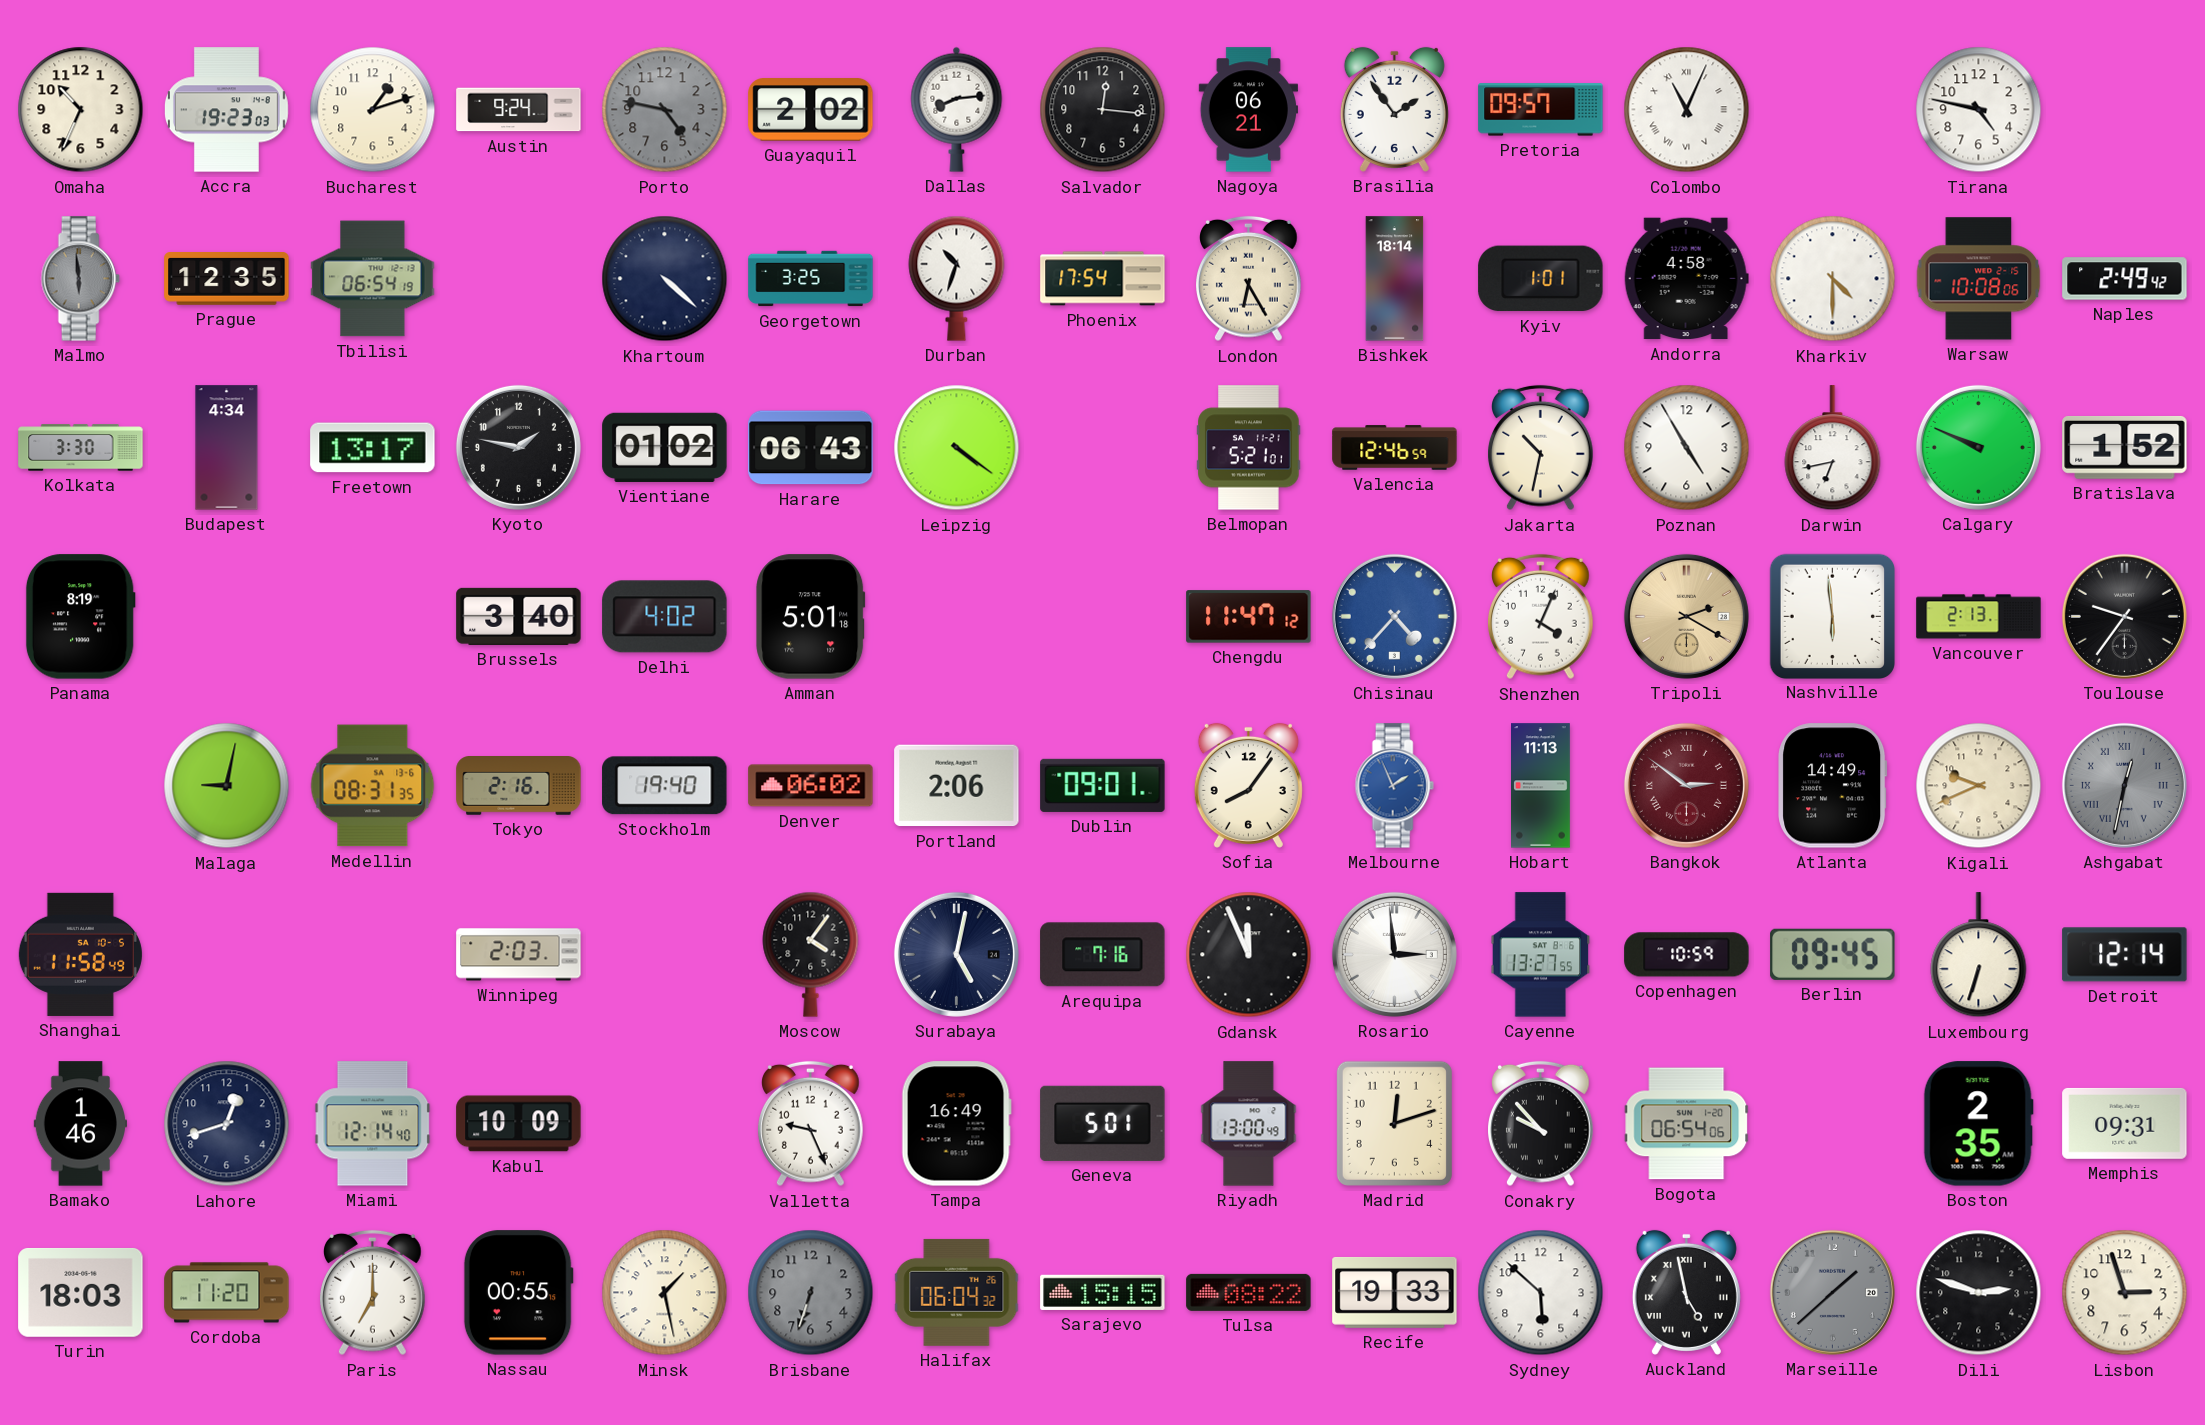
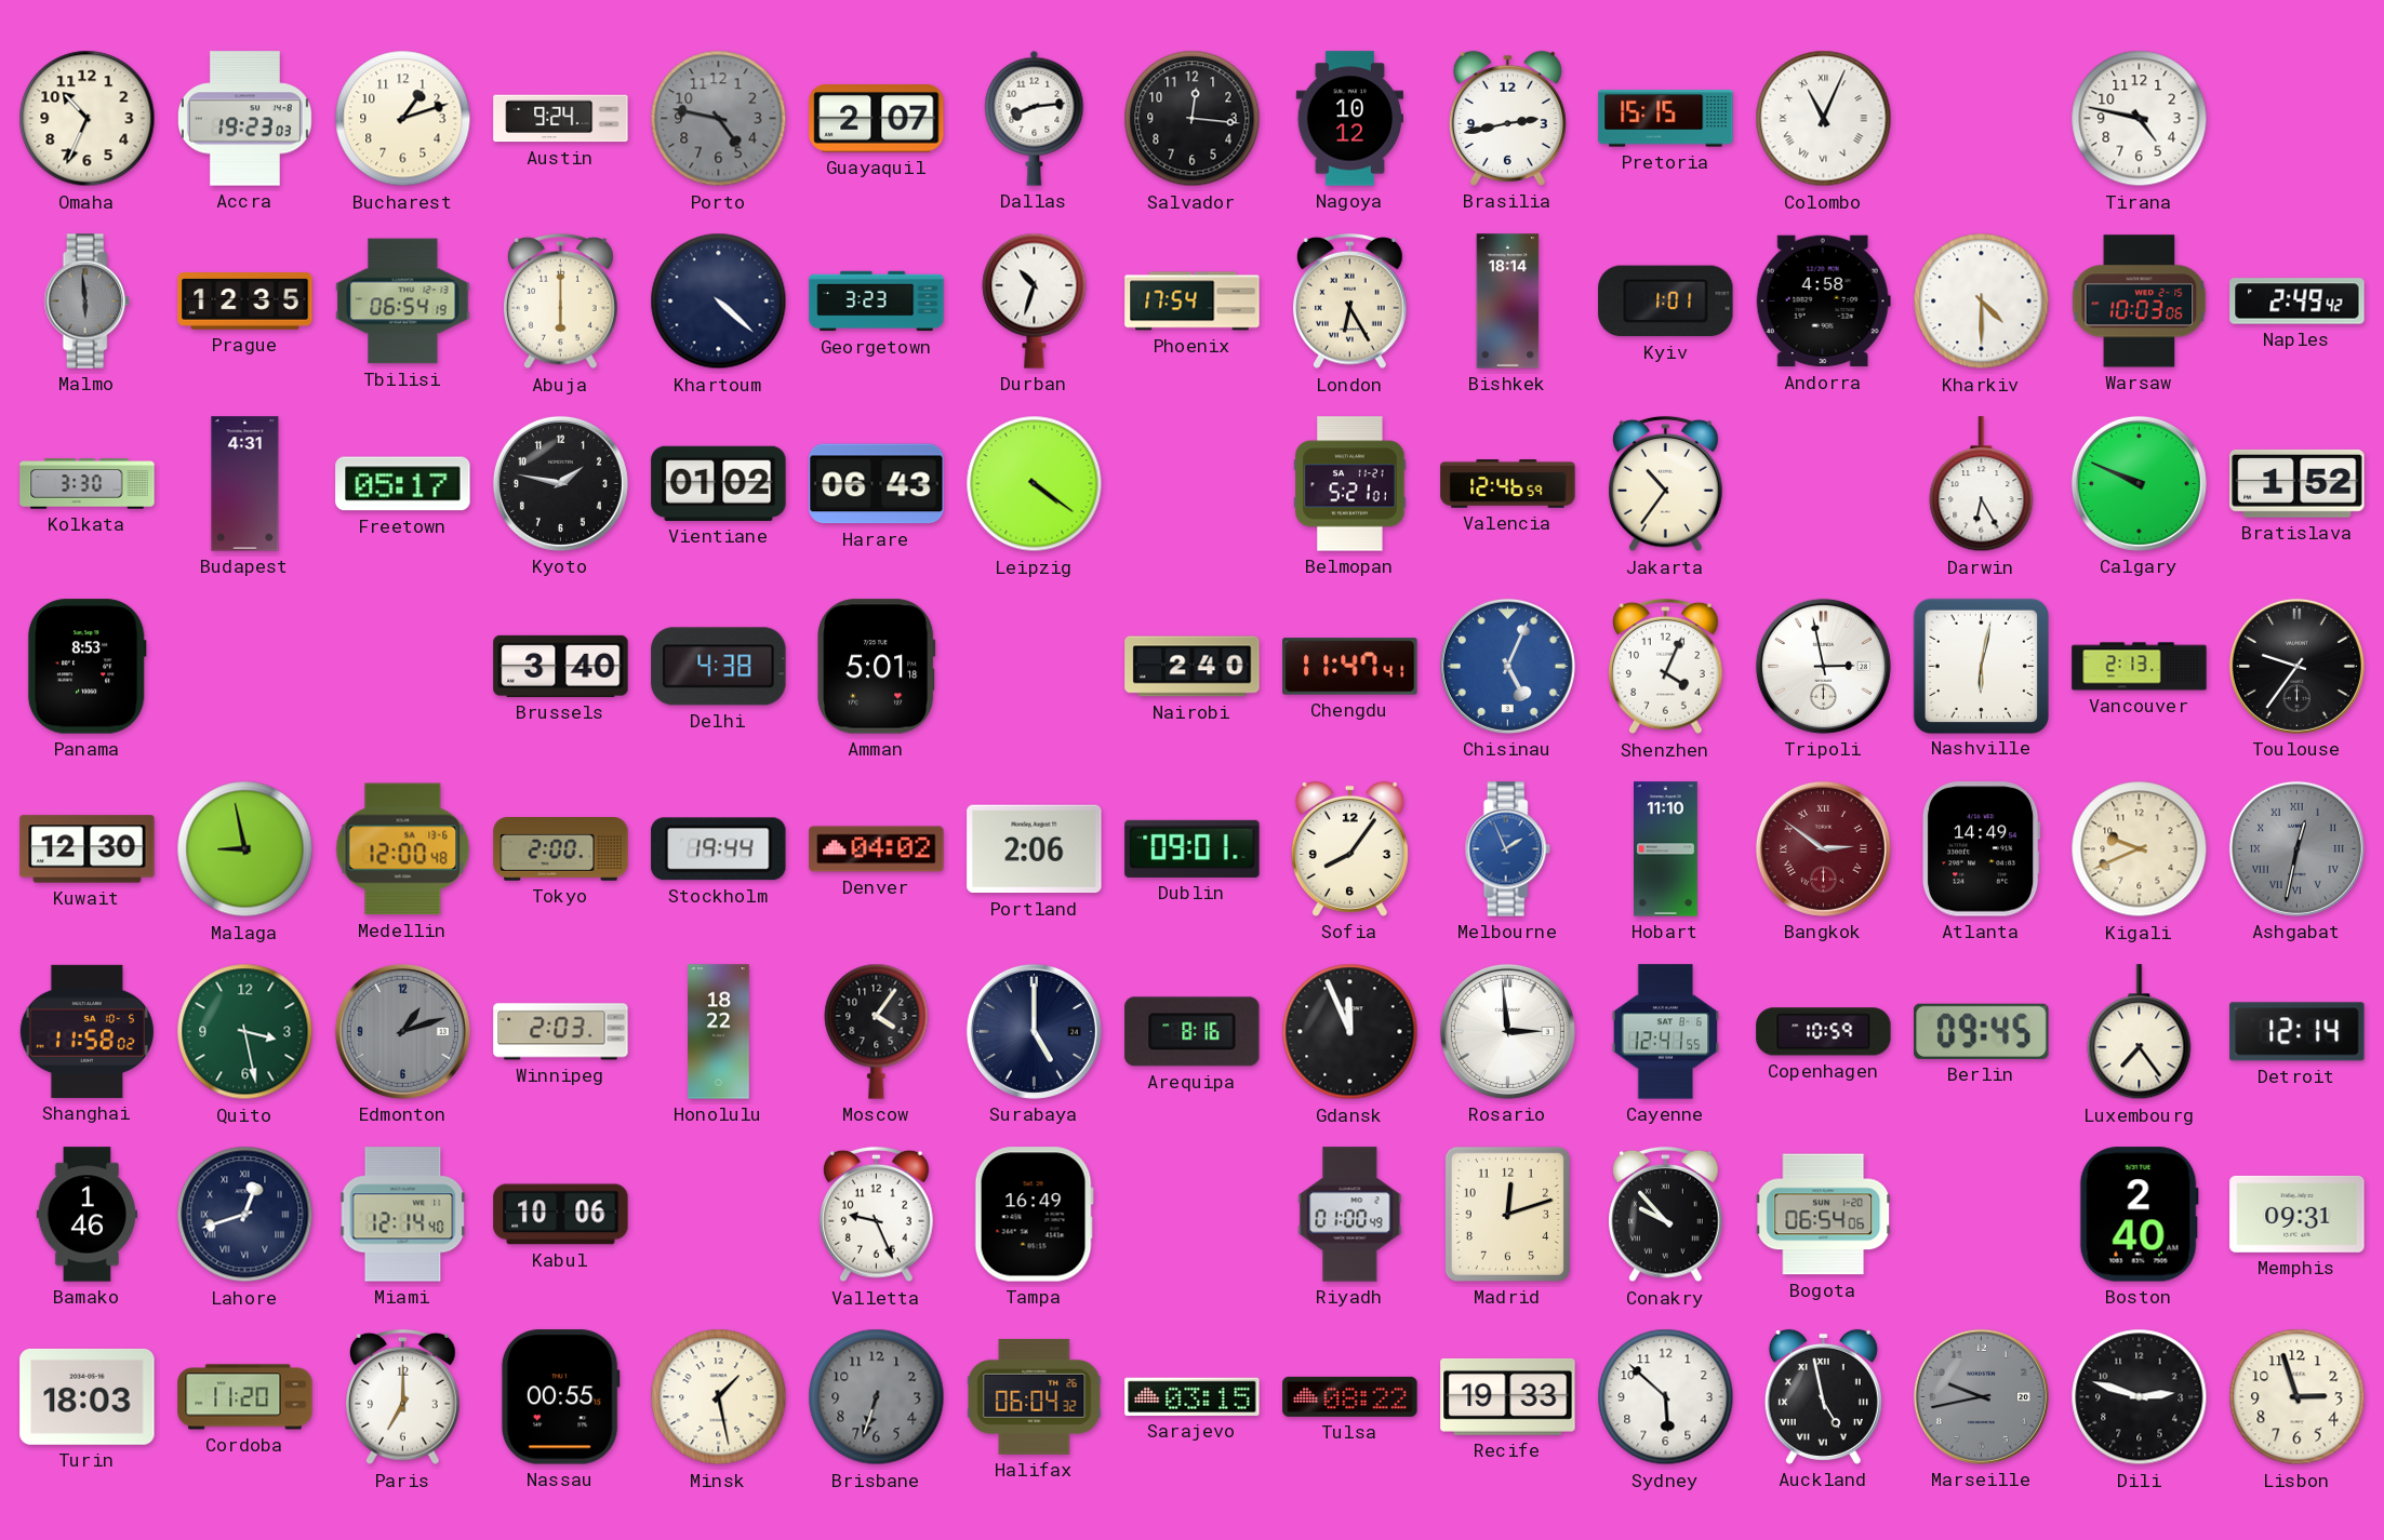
Guayaquil: 2:02 -> 2:07 (877, 119)
Nagoya: 06:21 -> 10:12 (1349, 119)
Brasilia: 1:54 -> 2:43 (1507, 118)
Pretoria: 09:57 -> 15:15 (1666, 119)
Abuja: none -> 6:00 (561, 302)
Georgetown: 3:25 -> 3:23 (877, 302)
Warsaw: 10:08 -> 10:03 (2140, 302)
Budapest: 4:34 -> 4:31 (245, 484)
Freetown: 13:17 -> 05:17 (403, 484)
Jakarta: 10:32 -> 10:36 (1666, 484)
Poznan: 4:55 -> none (1687, 448)
Darwin: 6:43 -> 6:25 (1982, 484)
Panama: 8:19 -> 8:53 (86, 667)
Delhi: 4:02 -> 4:38 (719, 667)
Nairobi: none -> 2:40 (1193, 667)
Chengdu: 11:47:12 -> 11:47:41 (1350, 667)
Chisinau: 4:37 -> 5:04 (1507, 666)
Tripoli: 2:20 -> 2:58 (1823, 666)
Tripoli dial: champagne -> white (1823, 666)
Nashville: 5:59 -> 6:02 (1981, 666)
Kuwait: none -> 12:30 (88, 849)
Malaga: 9:02 -> 8:58 (245, 849)
Medellin: 08:31 -> 12:00 (403, 849)
Tokyo: 2:16 -> 2:00 (561, 849)
Stockholm: 19:40 -> 19:44 (719, 849)
Denver: 06:02 -> 04:02 (877, 849)
Hobart: 11:13 -> 11:10 (1666, 849)
Shanghai: 11:58:49 -> 11:58:02 (86, 1031)
Quito: none -> 3:28 (245, 1032)
Edmonton: none -> 1:12 (402, 1031)
Honolulu: none -> 18:22 (719, 1032)
Surabaya: 5:02 -> 5:00 (1034, 1031)
Arequipa: 7:16 -> 8:16 (1193, 1032)
Cayenne: 13:27 -> 12:41 (1666, 1032)
Luxembourg: 6:33 -> 7:24 (2140, 1032)
Lahore numerals: Arabic -> Roman (245, 1215)
Kabul: 10:09 -> 10:06 (561, 1215)
Geneva: 5:01 -> none (1103, 1123)
Riyadh: 13:00 -> 01:00 (1350, 1215)
Boston: 2:35 -> 2:40 (2139, 1215)
Sarajevo: 15:15 -> 03:15 (1193, 1396)
Marseille: 1:38 -> 9:43 (1981, 1396)
